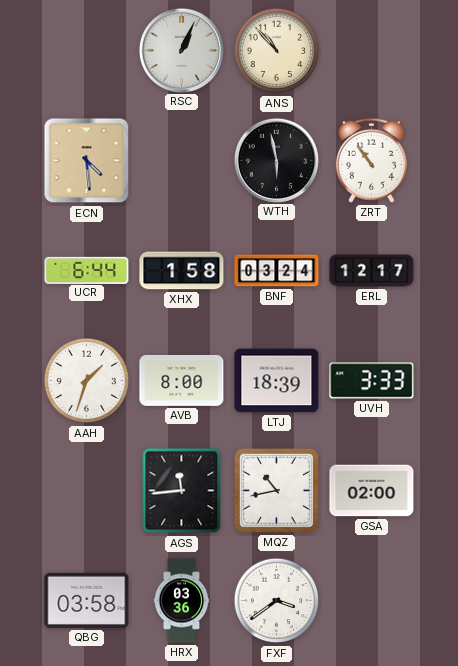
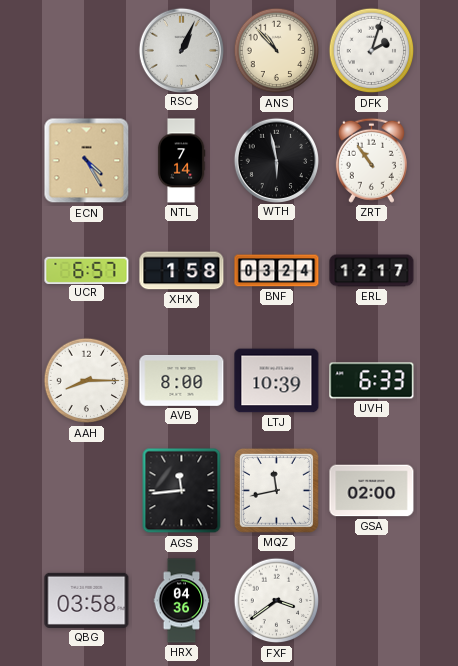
DFK: none -> 2:03 (372, 51)
ECN: 4:29 -> 4:25 (87, 161)
NTL: none -> 7:14 (181, 161)
UCR: 6:44 -> 6:57 (87, 270)
AAH: 1:33 -> 8:15 (87, 381)
LTJ: 18:39 -> 10:39 (277, 381)
UVH: 3:33 -> 6:33 (372, 381)
MQZ: 10:43 -> 11:43 (276, 490)
HRX: 03:36 -> 04:36 (182, 601)
